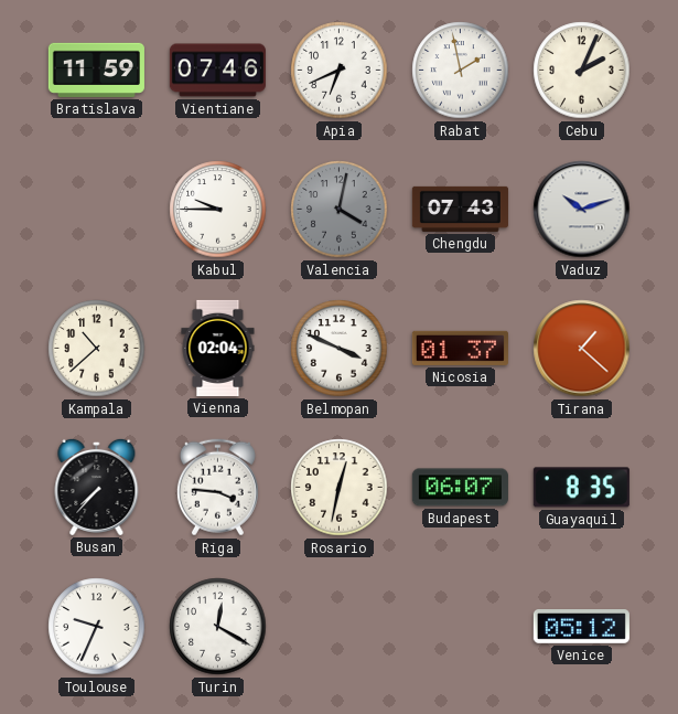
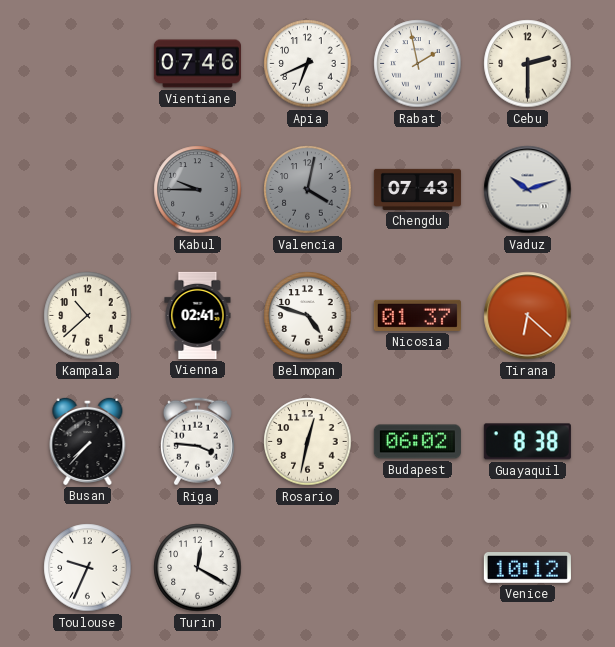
Bratislava: 11:59 -> none (96, 70)
Cebu: 2:04 -> 2:30 (528, 64)
Kabul dial: white -> grey (198, 190)
Vienna: 02:04 -> 02:41 (198, 315)
Belmopan: 3:49 -> 4:48 (308, 316)
Tirana: 1:22 -> 6:22 (528, 316)
Budapest: 06:07 -> 06:02 (417, 442)
Guayaquil: 8:35 -> 8:38 (527, 442)
Venice: 05:12 -> 10:12 (527, 568)
